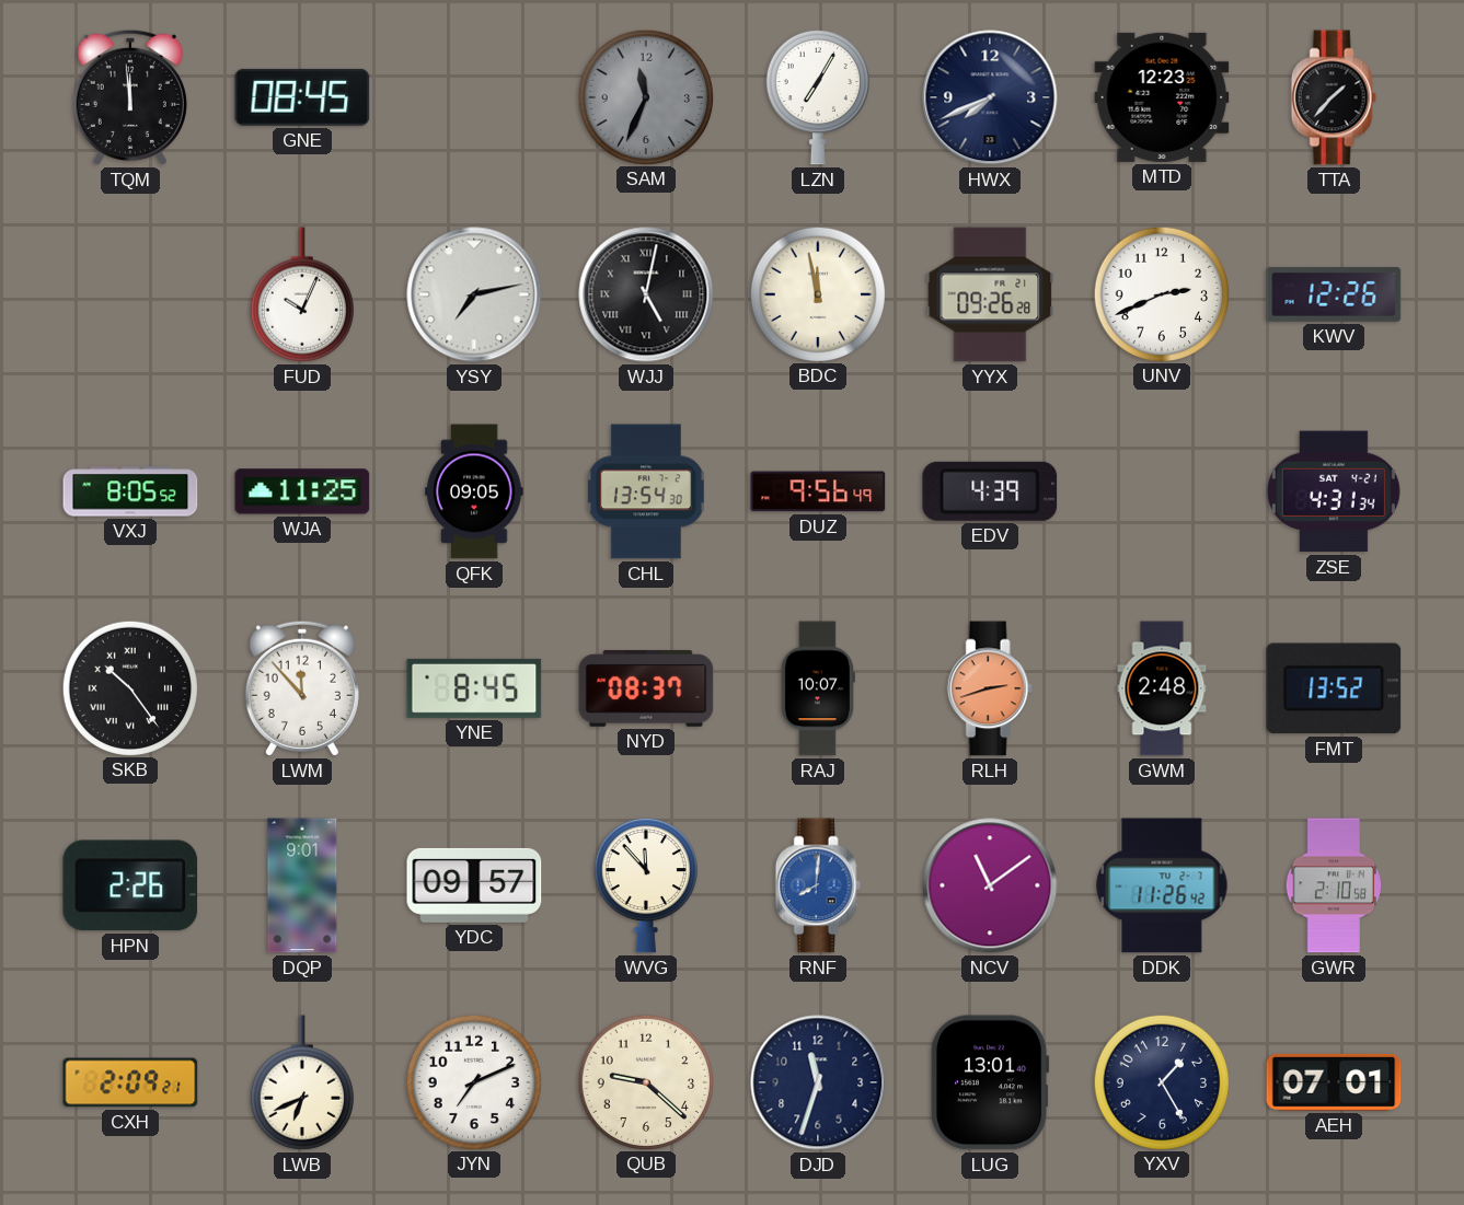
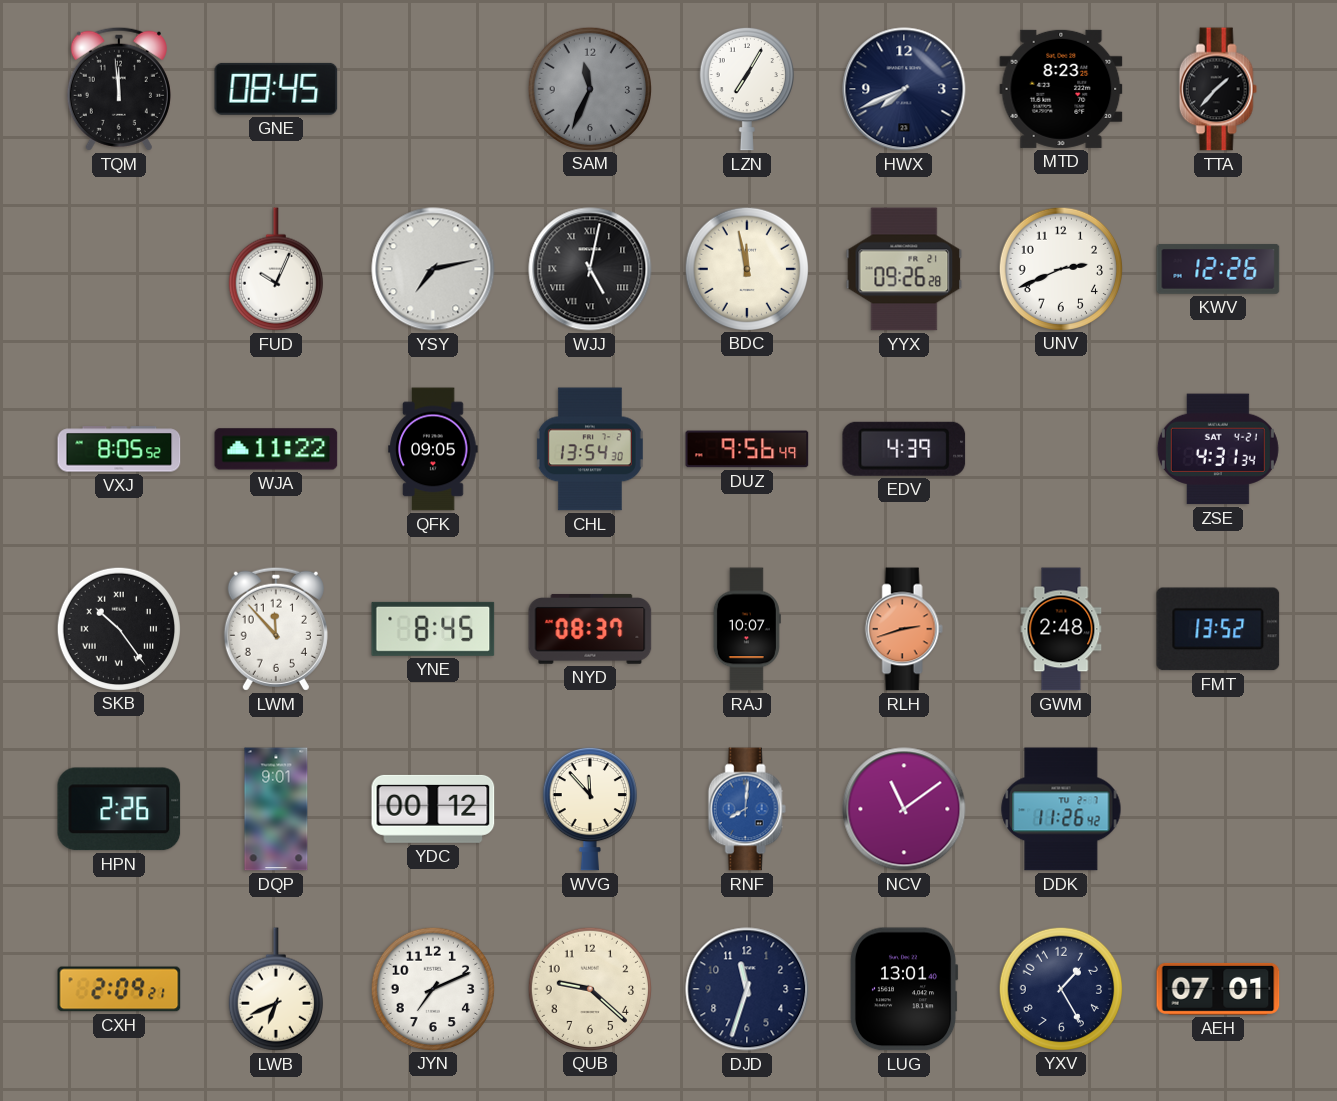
MTD: 12:23 -> 8:23 (1061, 89)
WJA: 11:25 -> 11:22 (276, 449)
YDC: 09:57 -> 00:12 (433, 809)
GWR: 2:10 -> none (1334, 885)
